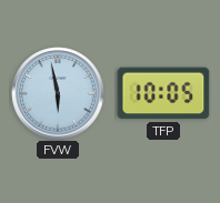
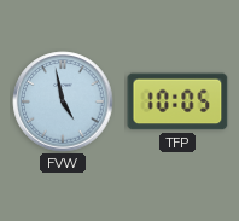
FVW: 5:58 -> 4:58 (63, 101)
